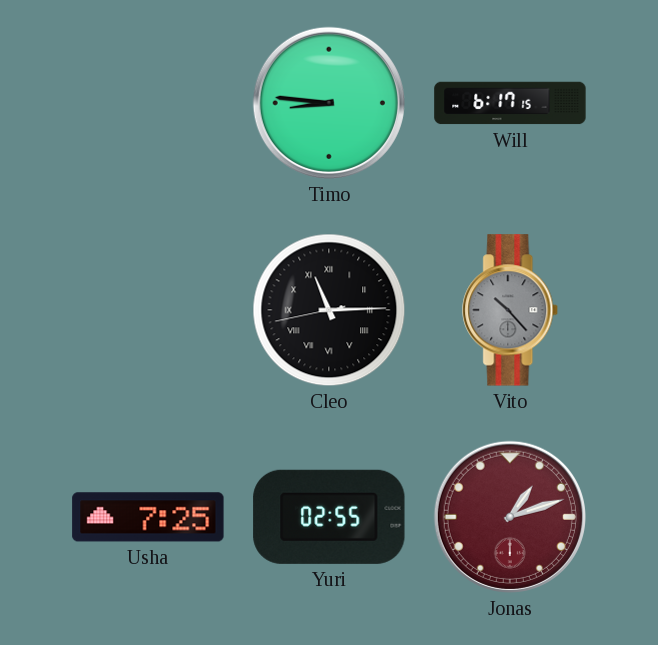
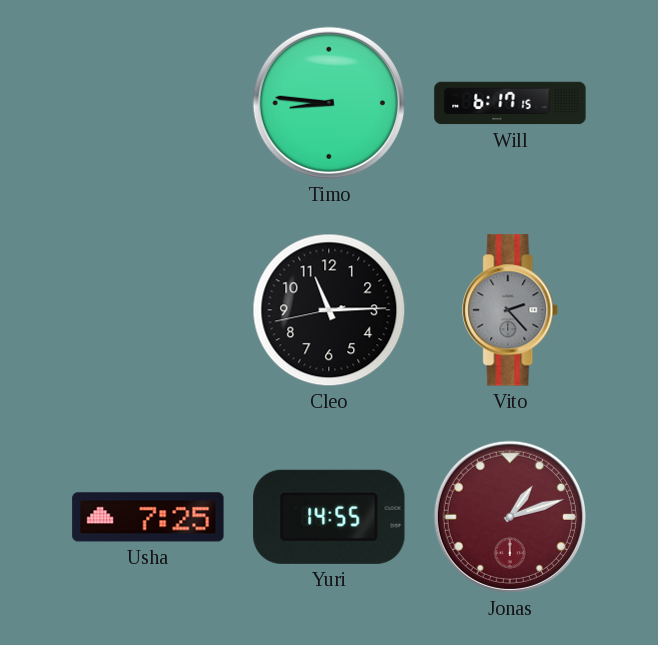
Cleo numerals: Roman -> Arabic (329, 310)
Vito: 10:23 -> 2:23 (511, 310)
Yuri: 02:55 -> 14:55 (329, 517)
